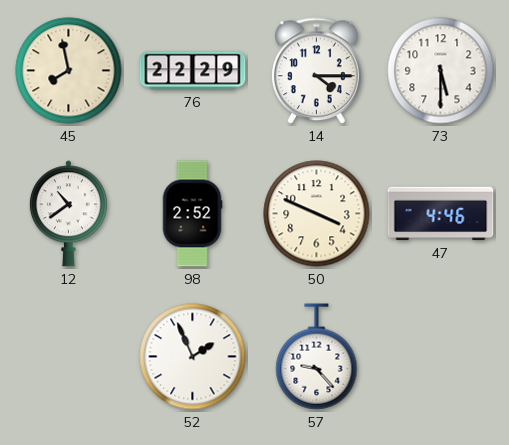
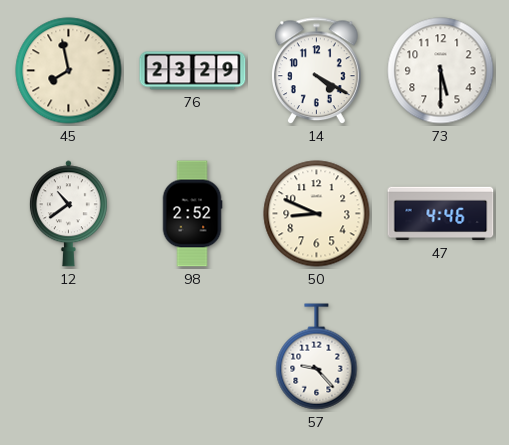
76: 22:29 -> 23:29 (193, 71)
14: 4:15 -> 4:20 (317, 71)
50: 3:49 -> 8:49 (317, 214)
52: 1:56 -> none (193, 357)
